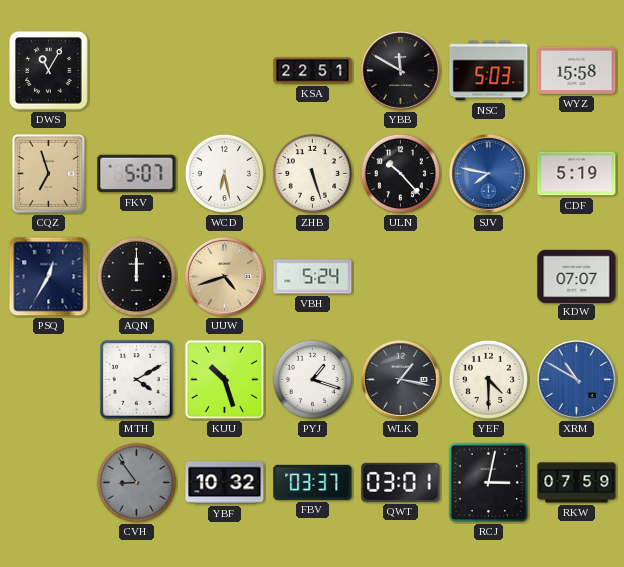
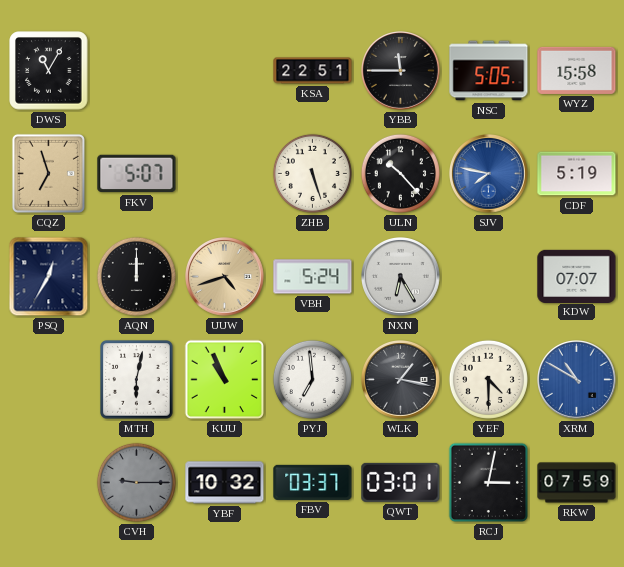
YBB: 11:50 -> 11:45 (401, 71)
NSC: 5:03 -> 5:05 (489, 71)
WCD: 6:28 -> none (224, 173)
NXN: none -> 6:25 (401, 277)
MTH: 4:10 -> 6:02 (137, 380)
KUU: 10:27 -> 10:56 (225, 380)
PYJ: 1:18 -> 6:59 (312, 379)
CVH: 8:54 -> 9:15 (136, 482)
